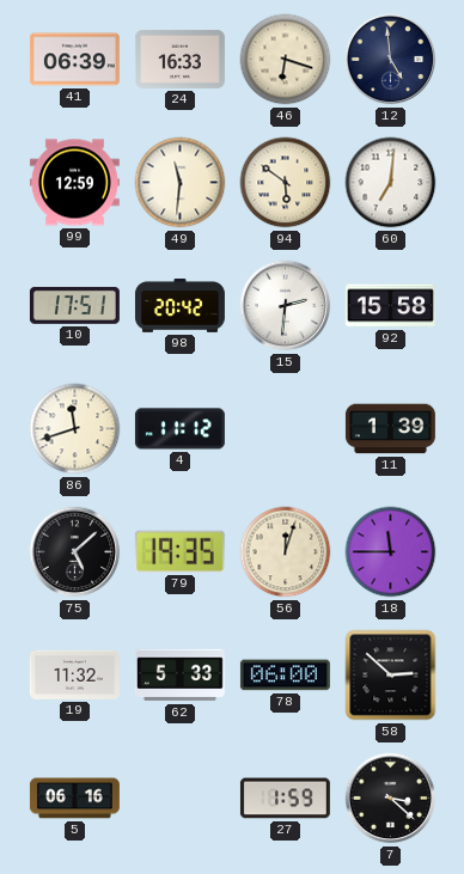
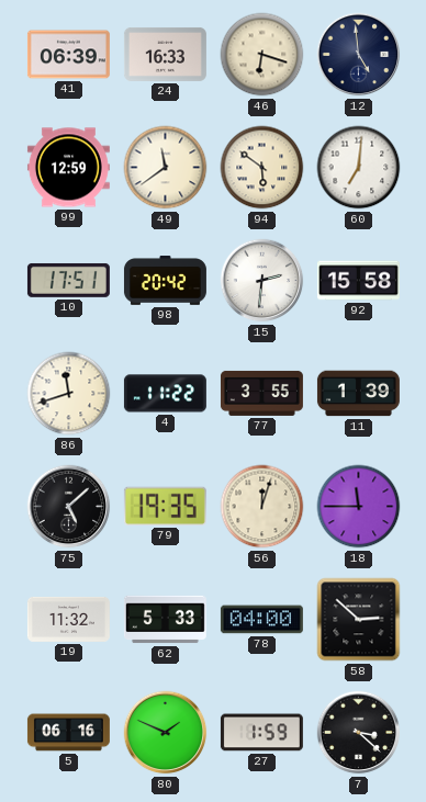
49: 11:31 -> 11:39 (166, 168)
4: 11:12 -> 11:22 (165, 394)
77: none -> 3:55 (261, 393)
78: 06:00 -> 04:00 (261, 620)
80: none -> 1:49 (166, 733)
